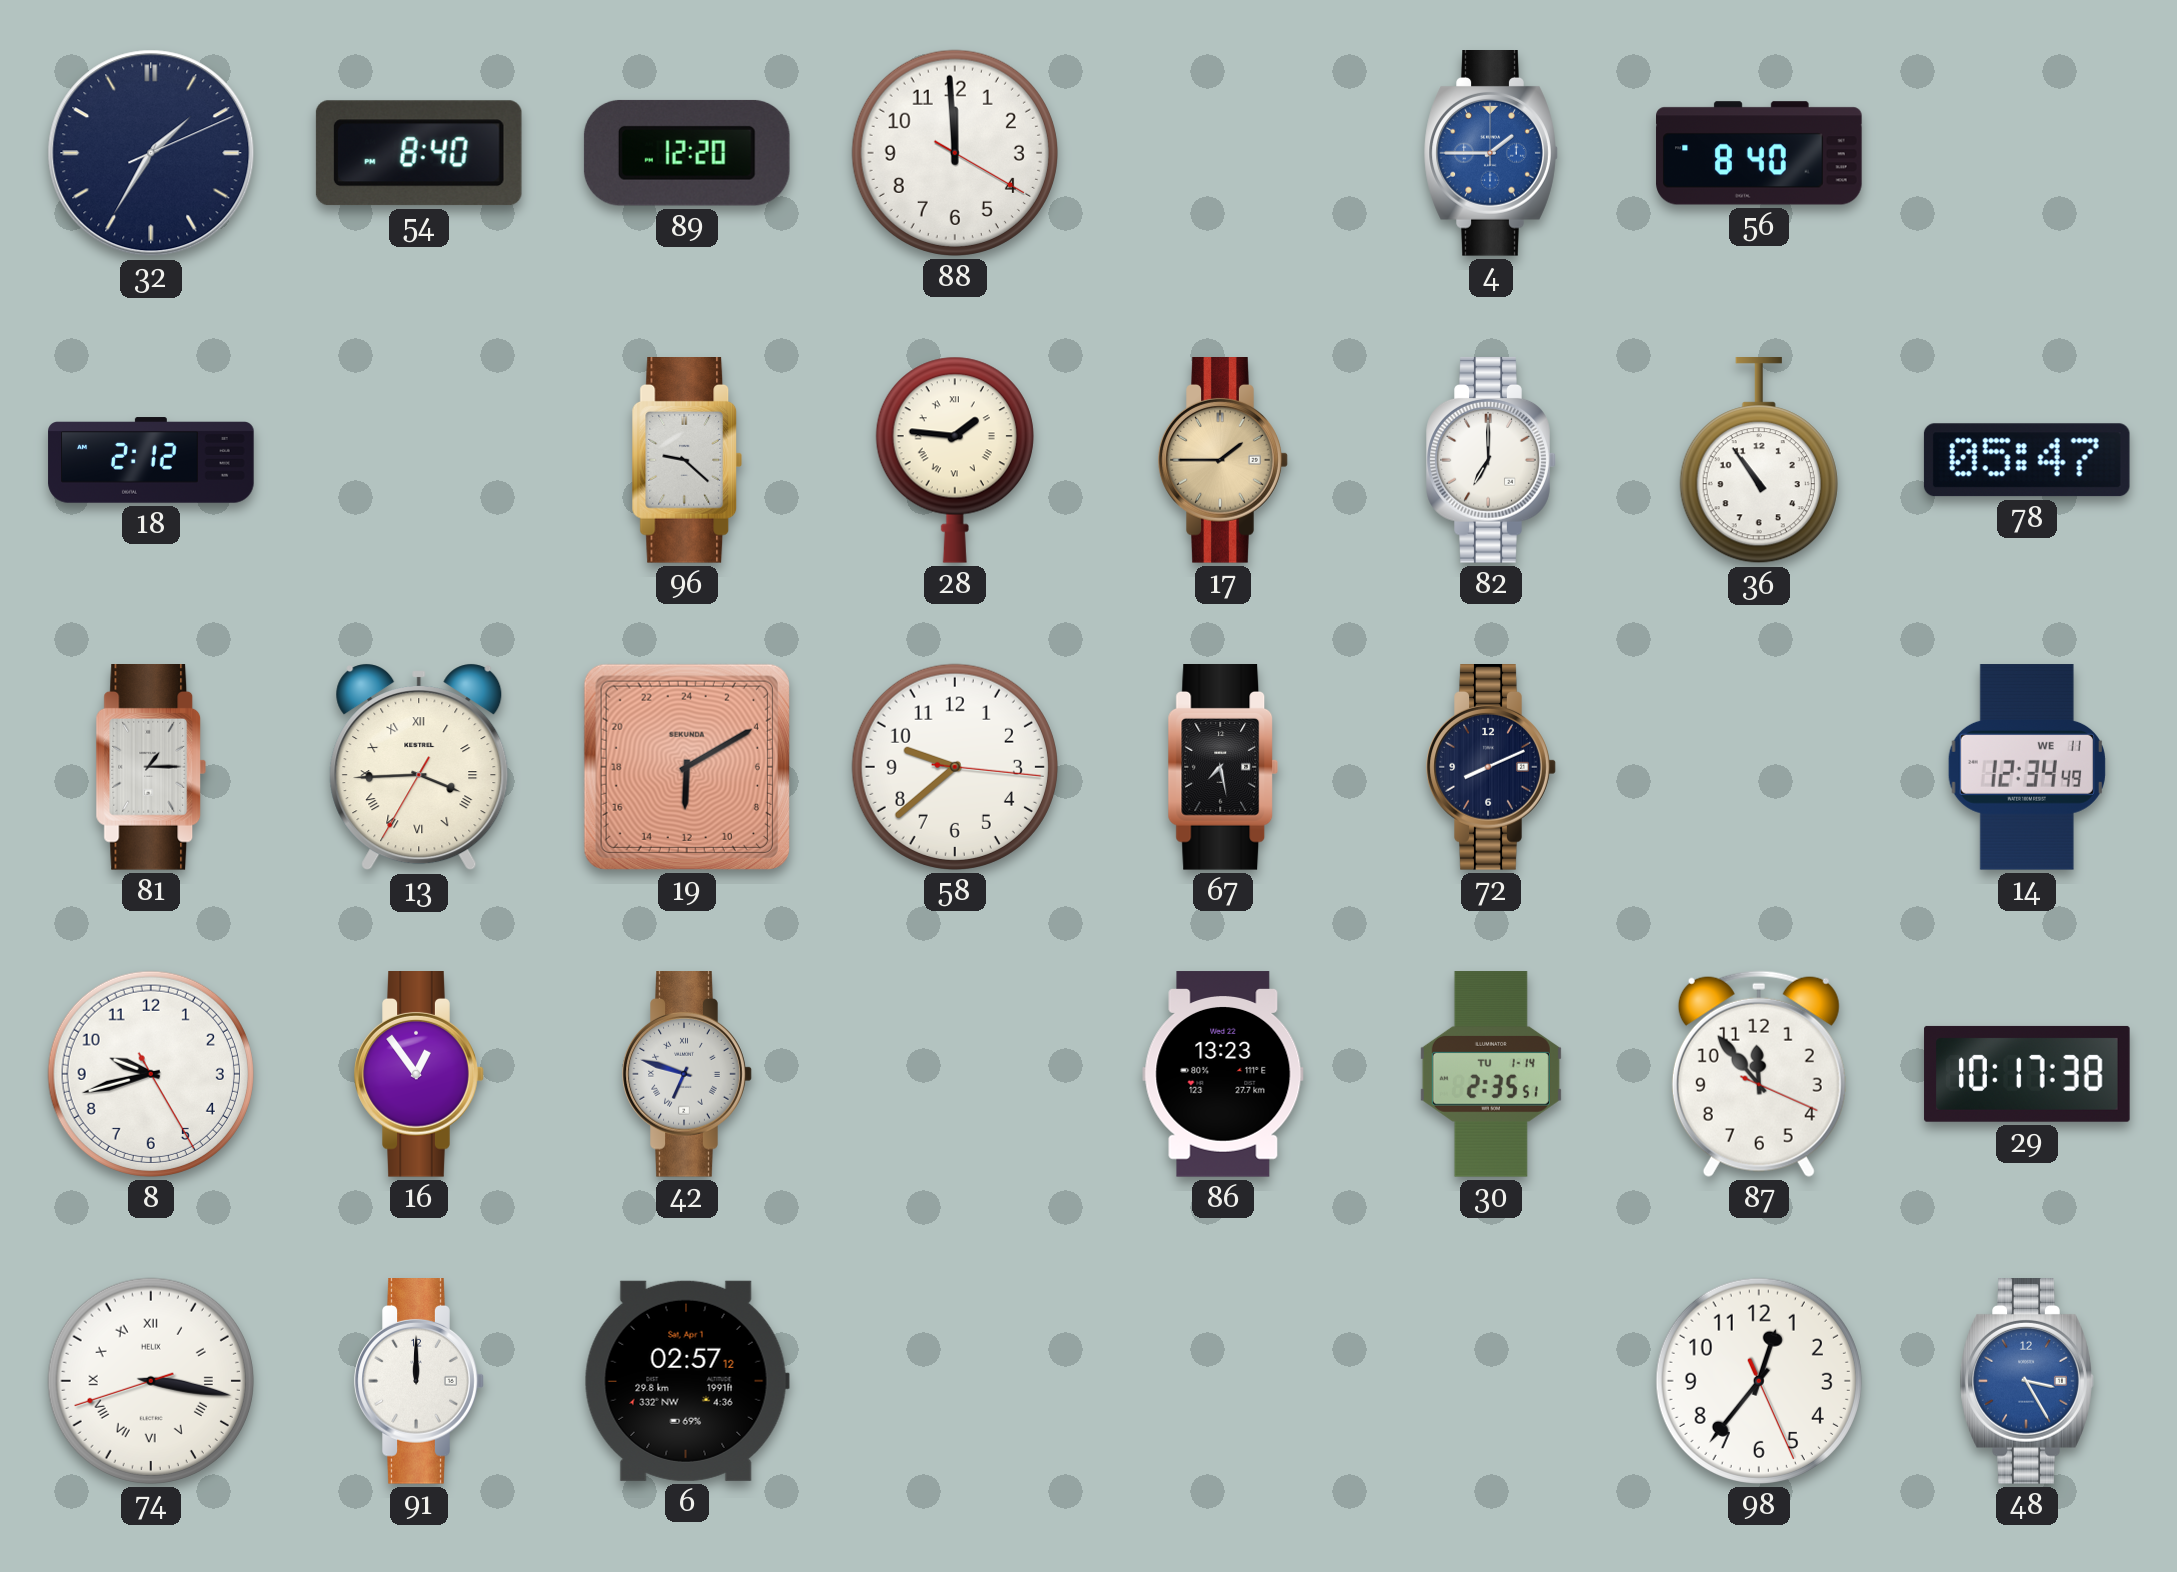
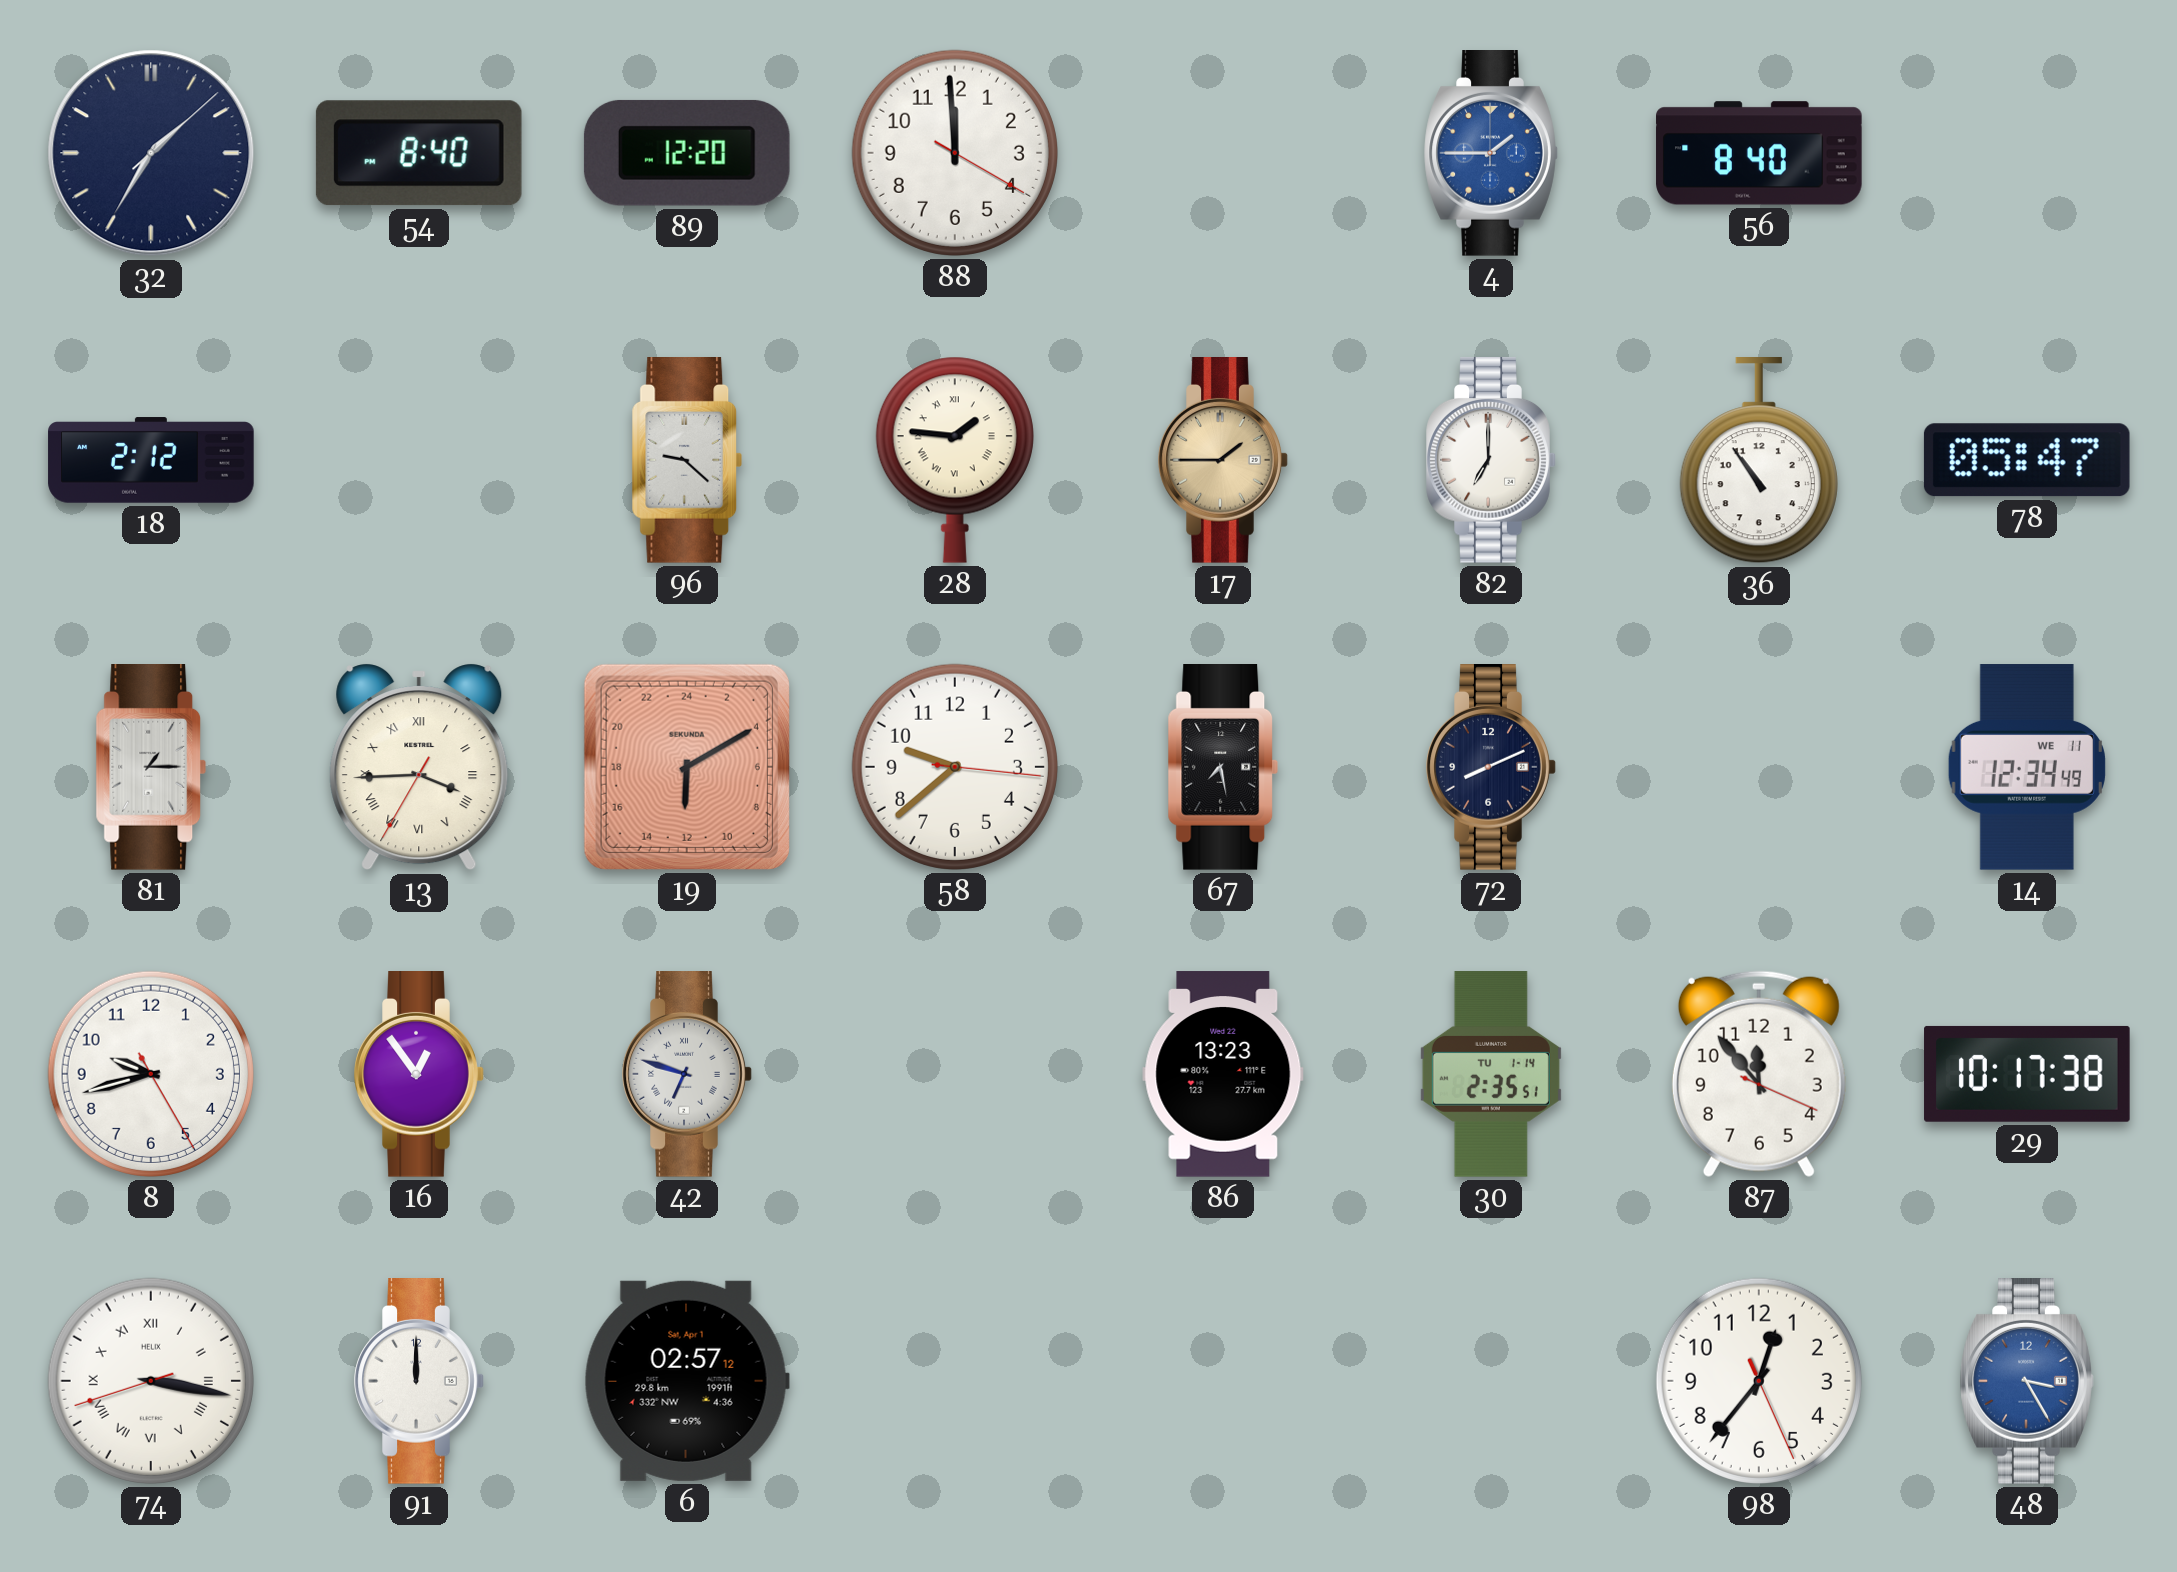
32: 1:35:11 -> 1:35:08 (151, 153)
